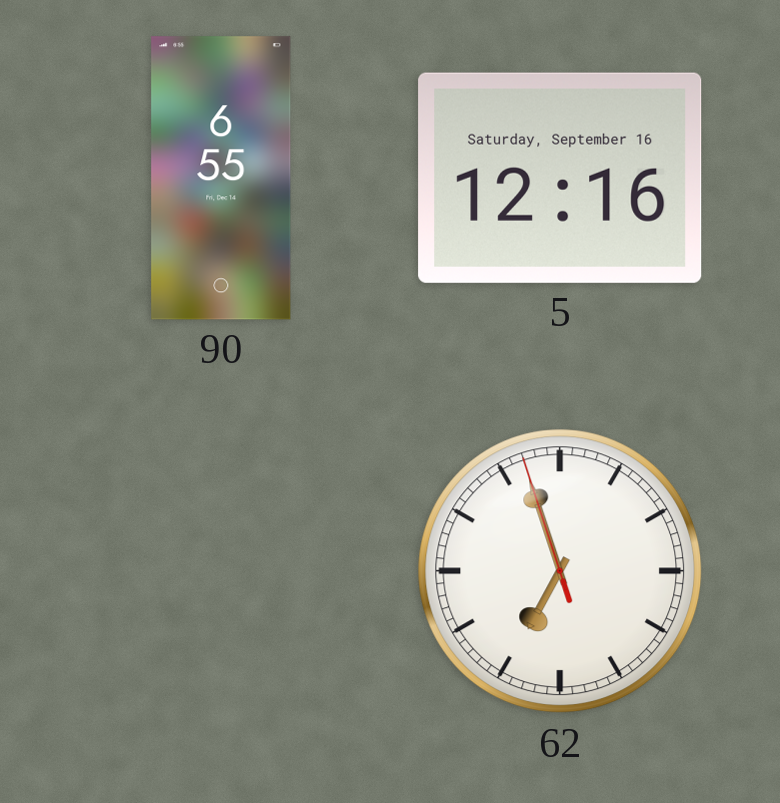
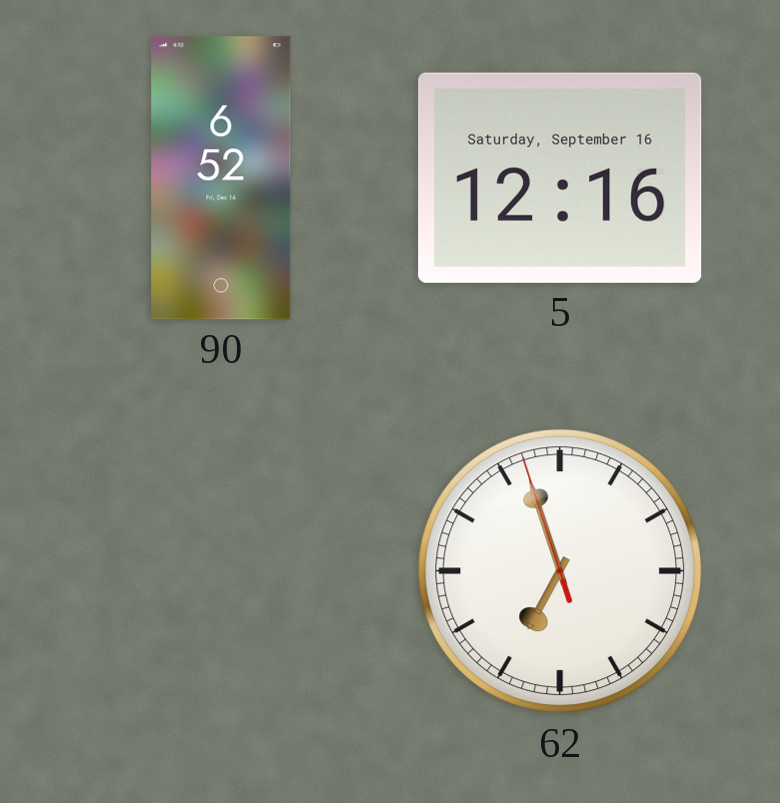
90: 6:55 -> 6:52 (221, 178)
